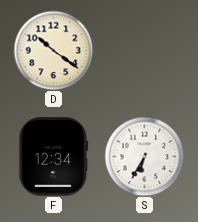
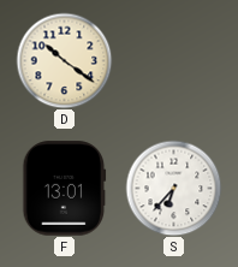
F: 12:34 -> 13:01 (65, 189)
S: 6:35 -> 6:37 (173, 188)
